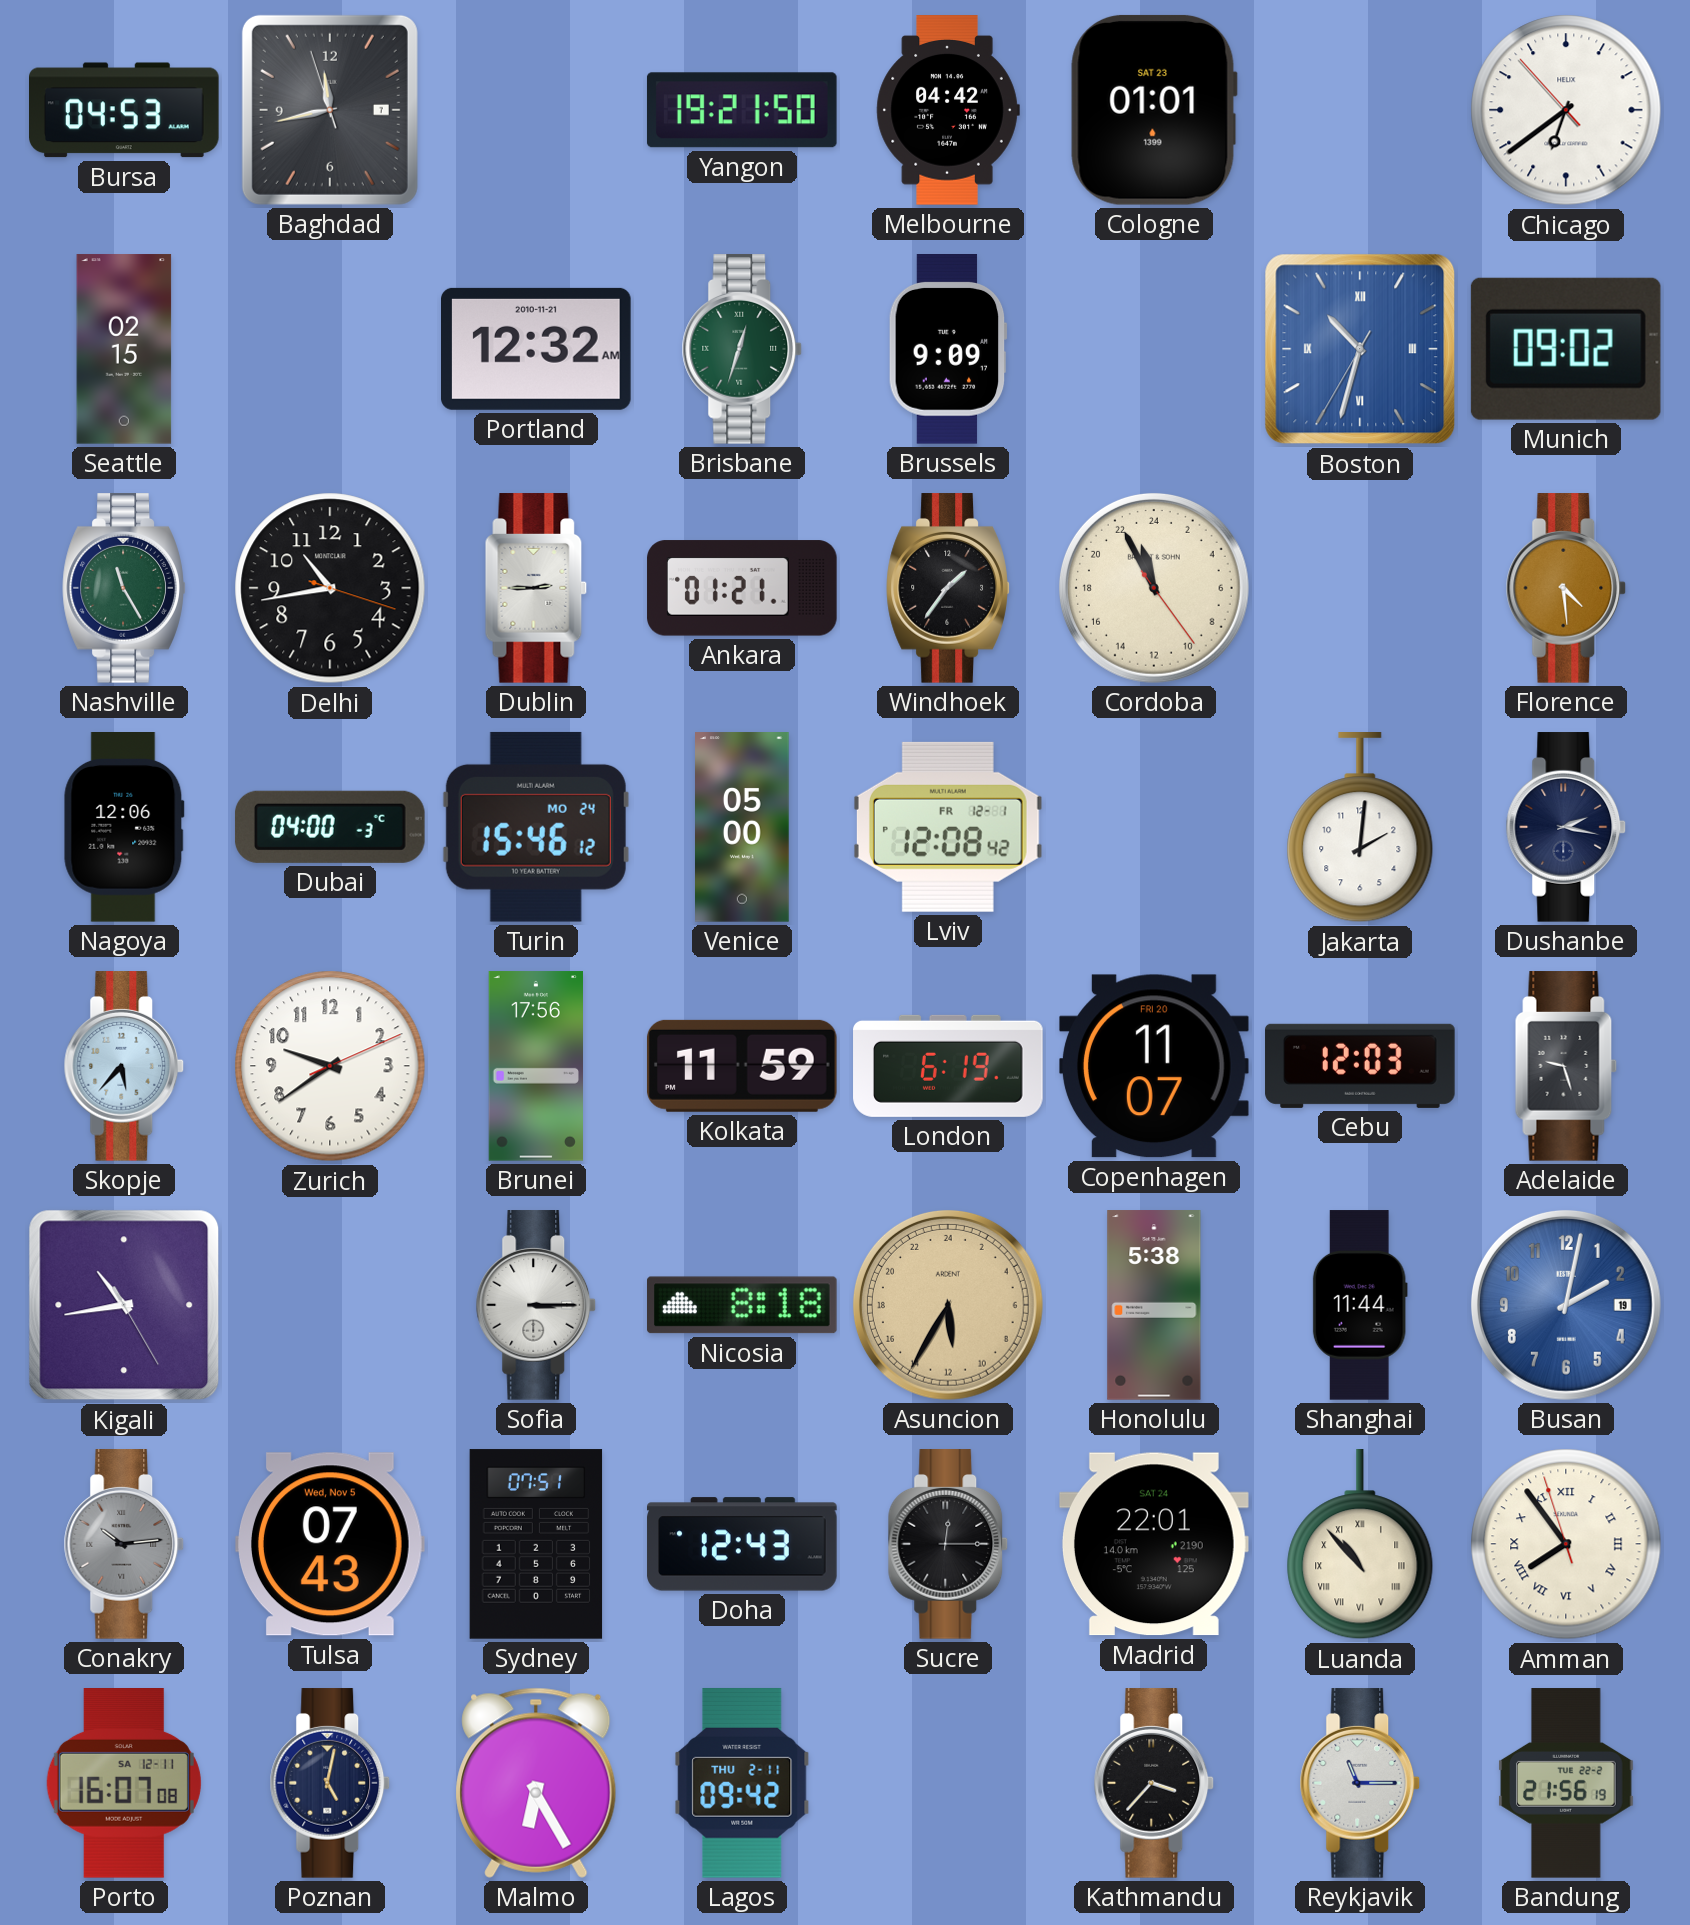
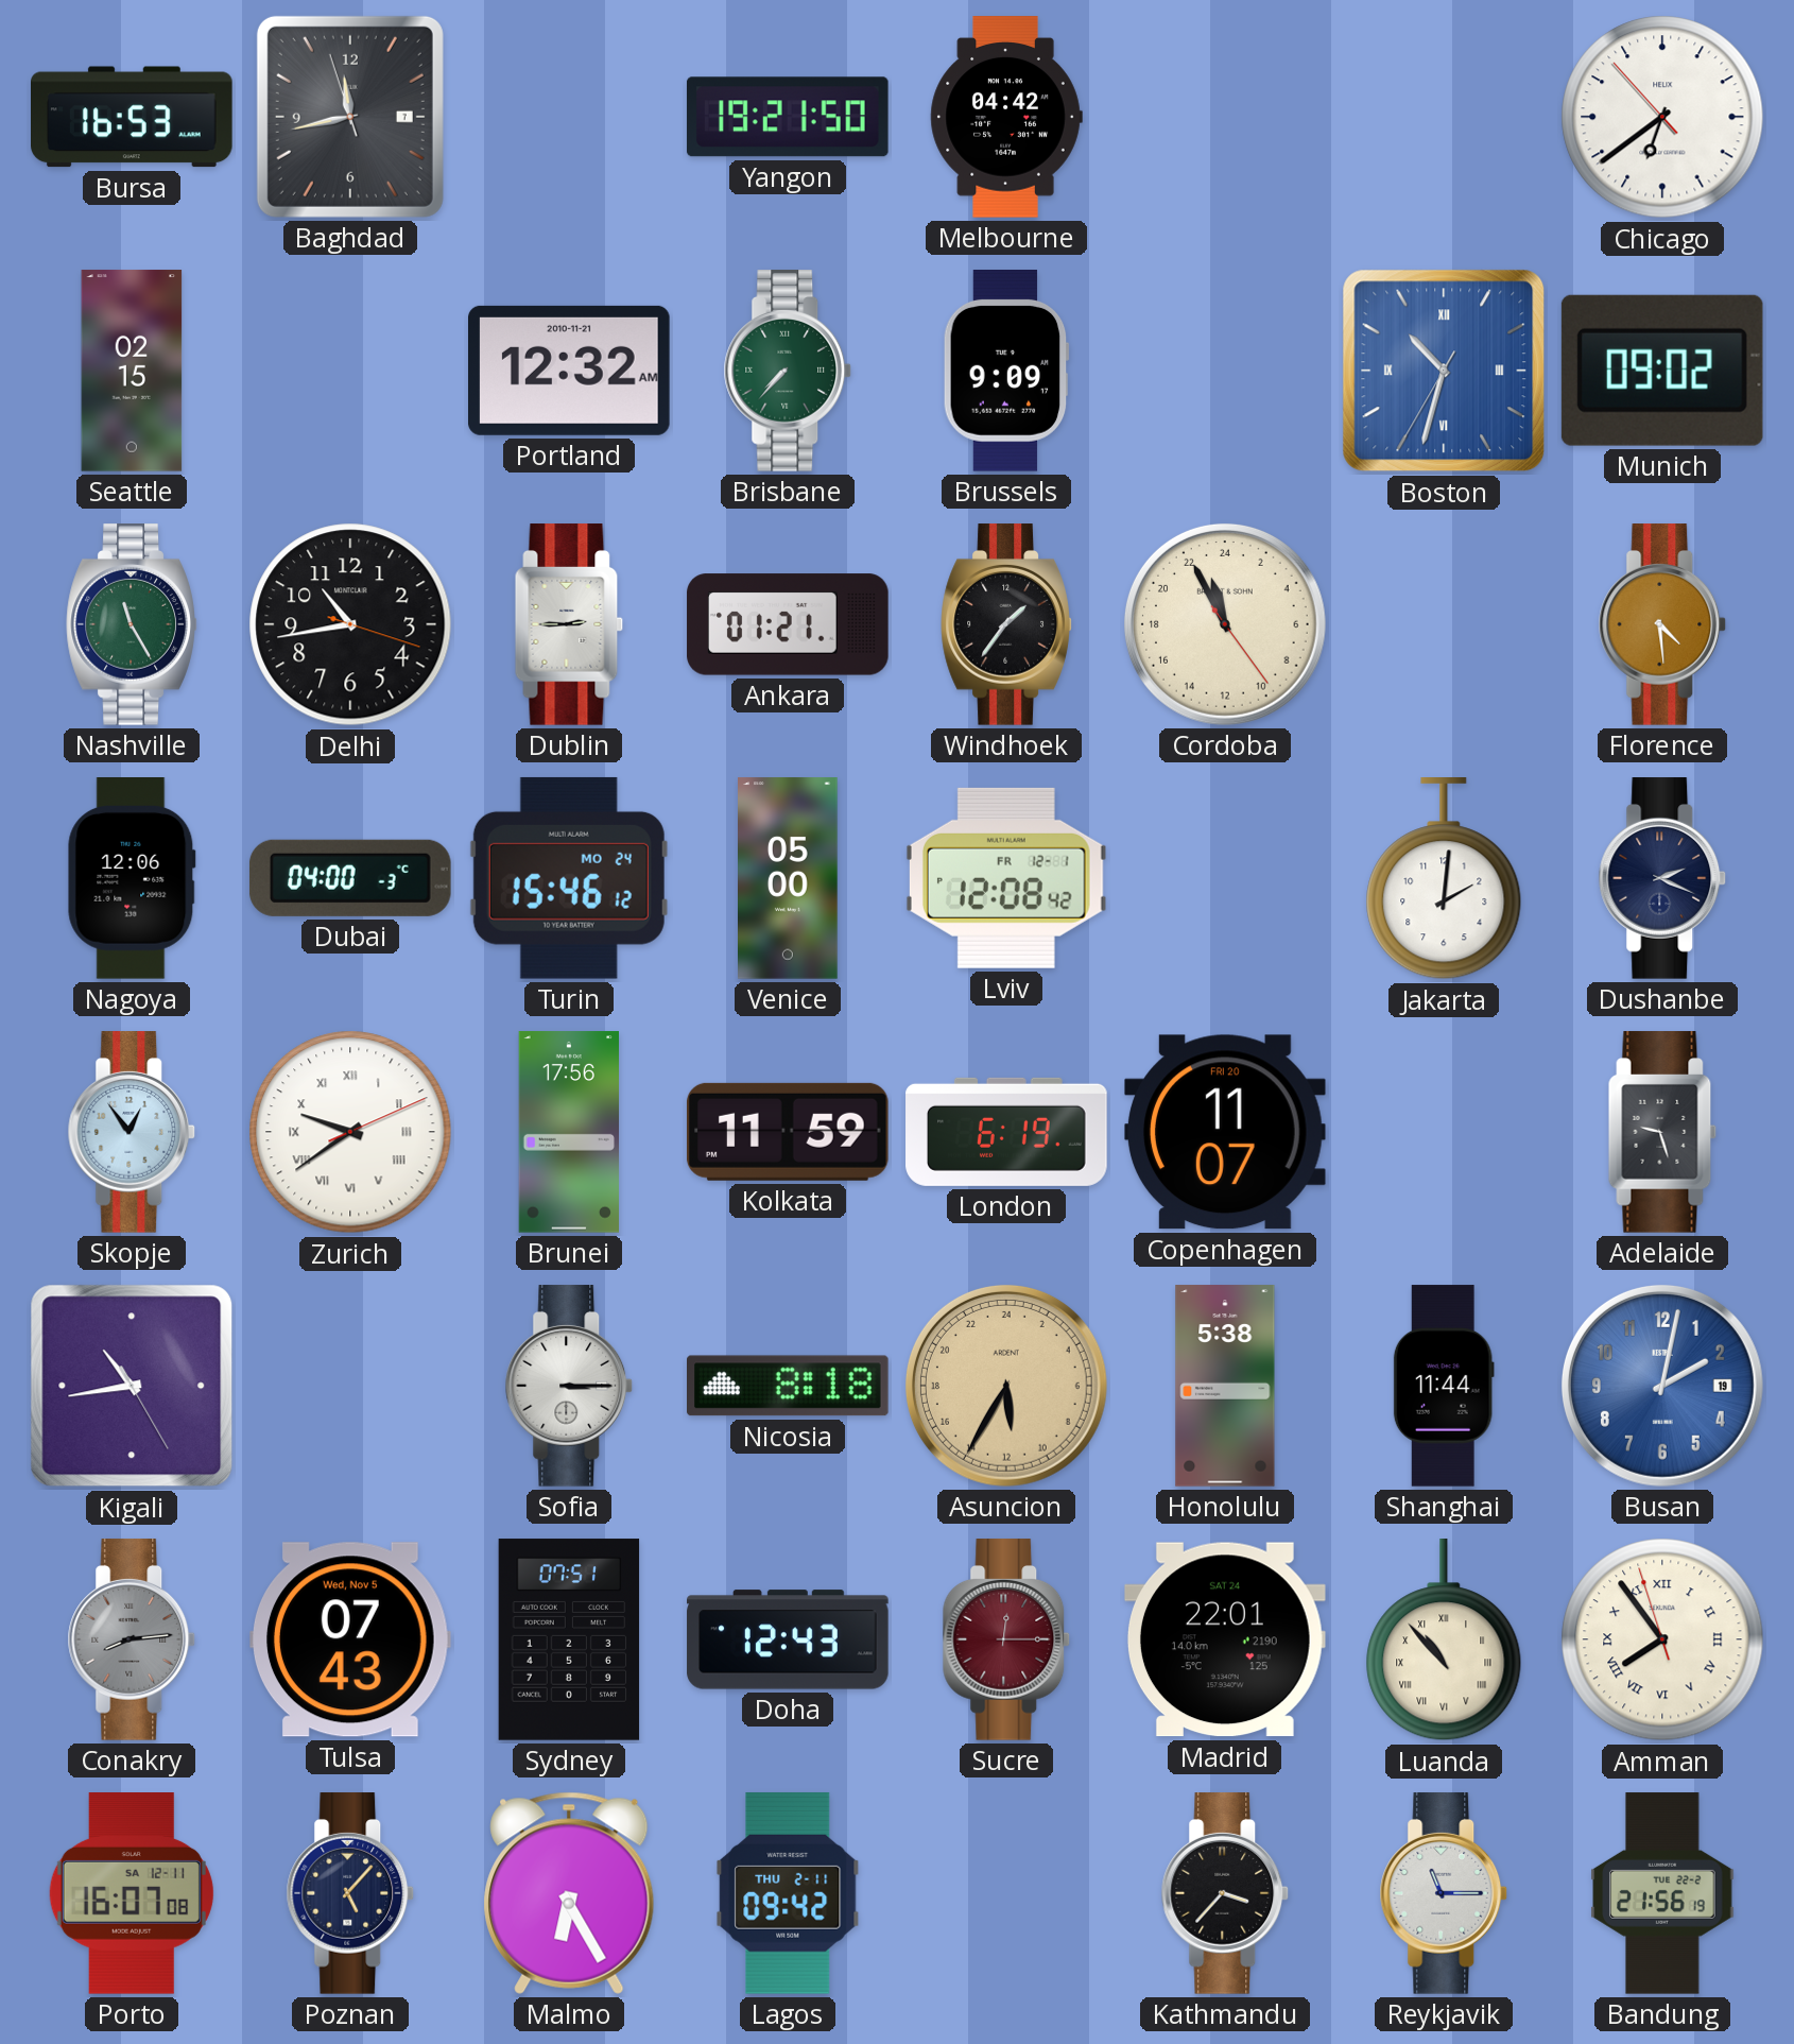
Bursa: 04:53 -> 16:53 (133, 117)
Cologne: 01:01 -> none (1154, 110)
Brisbane: 12:33 -> 7:37 (788, 371)
Dushanbe: 2:17 -> 2:19 (1662, 878)
Skopje: 5:37 -> 12:54 (132, 1132)
Zurich numerals: Arabic -> Roman (350, 1132)
Cebu: 12:03 -> none (1360, 1066)
Conakry: 10:14 -> 8:14 (132, 1639)
Sucre dial: black -> burgundy (1006, 1639)
Poznan: 5:02 -> 5:07 (350, 1893)
